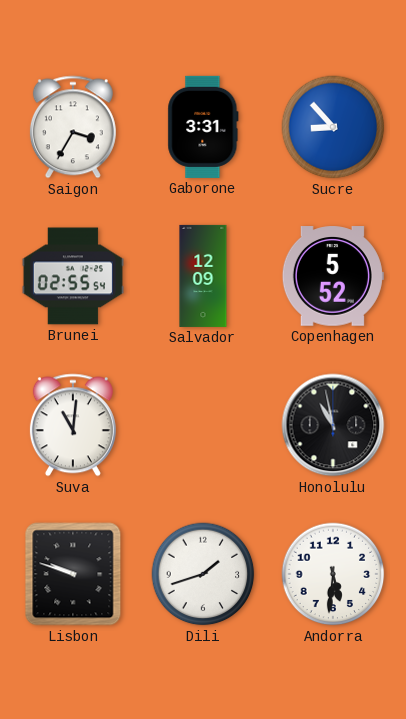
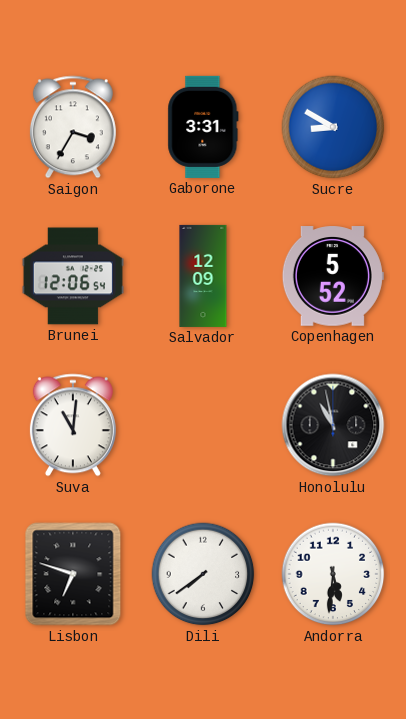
Sucre: 8:53 -> 8:50 (333, 127)
Brunei: 02:55 -> 12:06 (73, 276)
Lisbon: 9:48 -> 6:48 (73, 574)
Dili: 1:42 -> 7:39 (203, 574)
